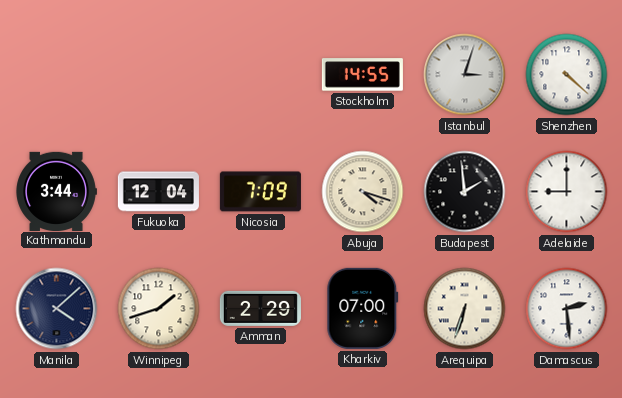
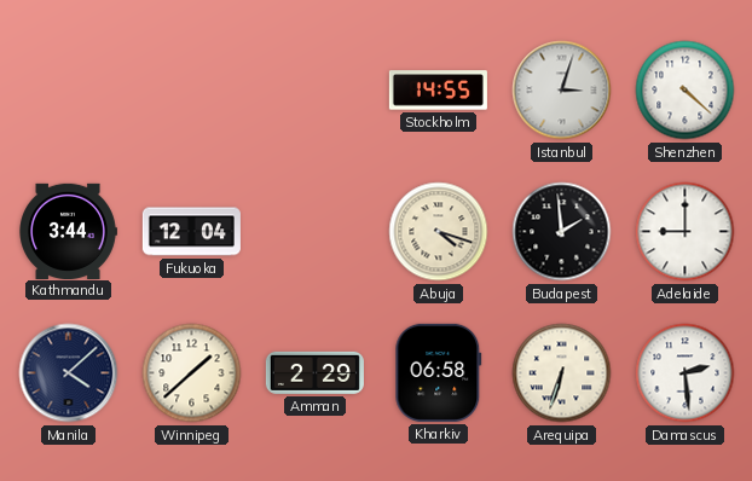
Nicosia: 7:09 -> none (260, 192)
Winnipeg: 1:42 -> 1:38 (192, 373)
Kharkiv: 07:00 -> 06:58 (439, 372)
